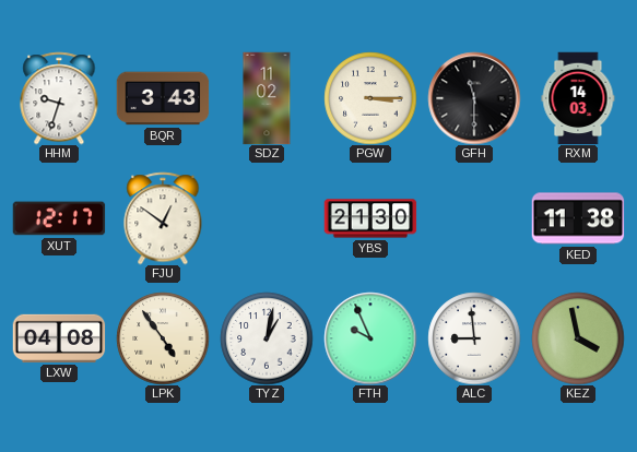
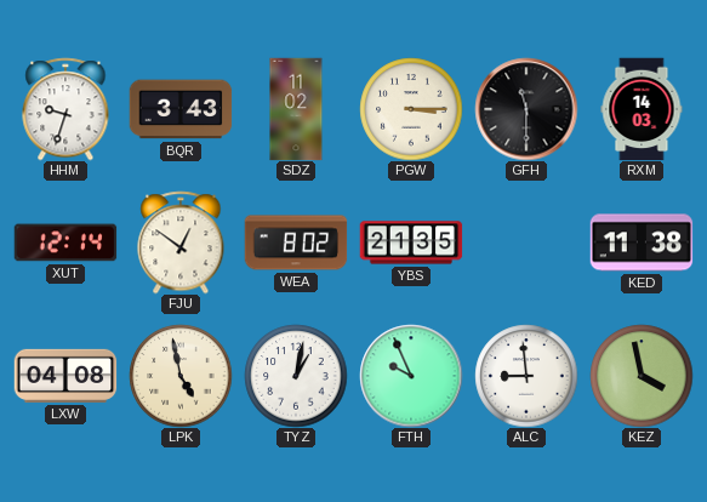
XUT: 12:17 -> 12:14 (65, 243)
WEA: none -> 8:02 (296, 243)
YBS: 21:30 -> 21:35 (411, 243)
LPK: 4:54 -> 4:58 (181, 376)
